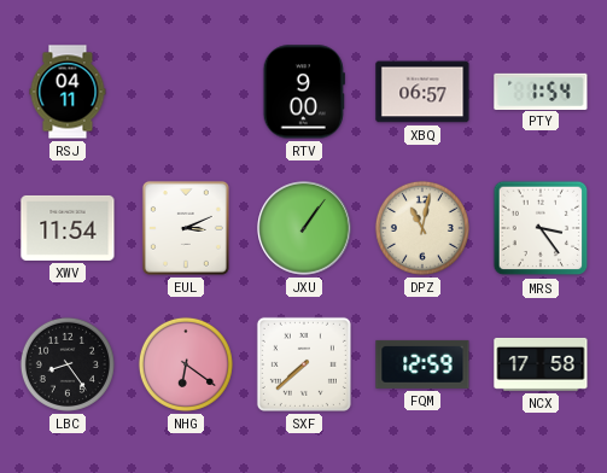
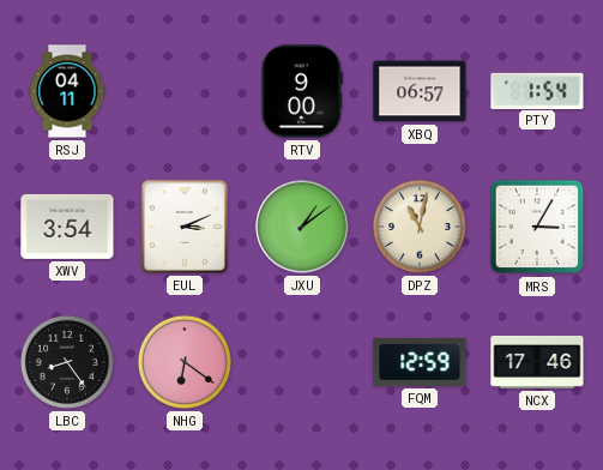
XWV: 11:54 -> 3:54 (67, 227)
JXU: 1:06 -> 1:09 (302, 227)
MRS: 3:24 -> 3:05 (537, 227)
SXF: 7:38 -> none (304, 364)
NCX: 17:58 -> 17:46 (537, 362)
